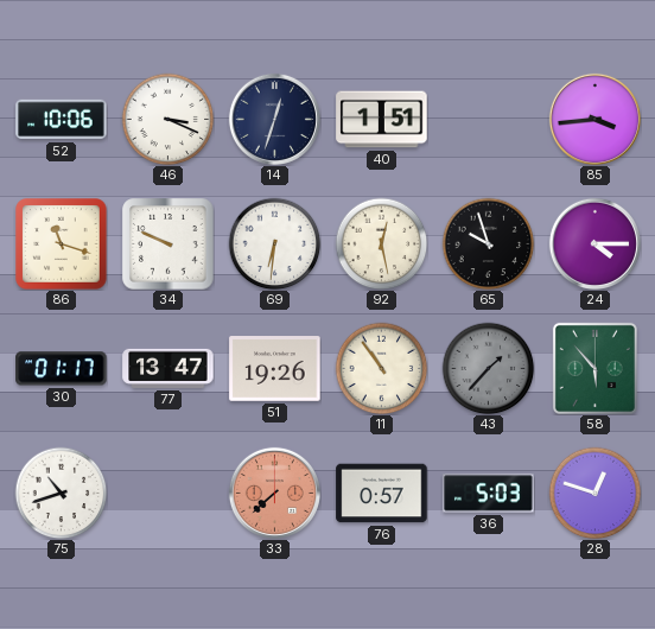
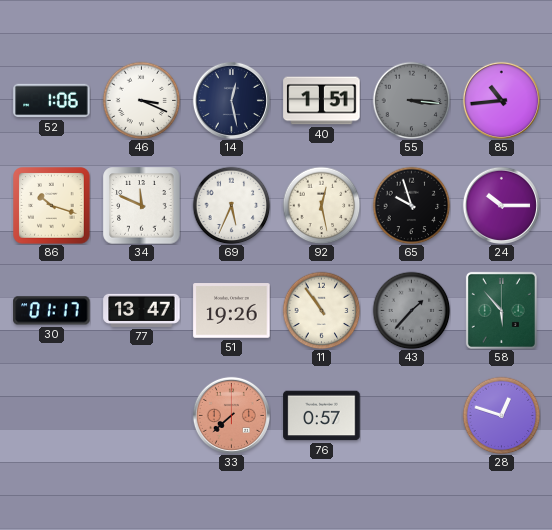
52: 10:06 -> 1:06 (52, 101)
14: 12:33 -> 12:28 (231, 100)
55: none -> 3:16 (411, 100)
85: 3:44 -> 10:44 (501, 100)
86: 11:18 -> 10:18 (52, 206)
34: 9:49 -> 11:49 (142, 206)
69: 6:31 -> 5:34 (231, 205)
24: 4:15 -> 10:15 (501, 205)
75: 10:42 -> none (61, 493)
36: 5:03 -> none (489, 494)
